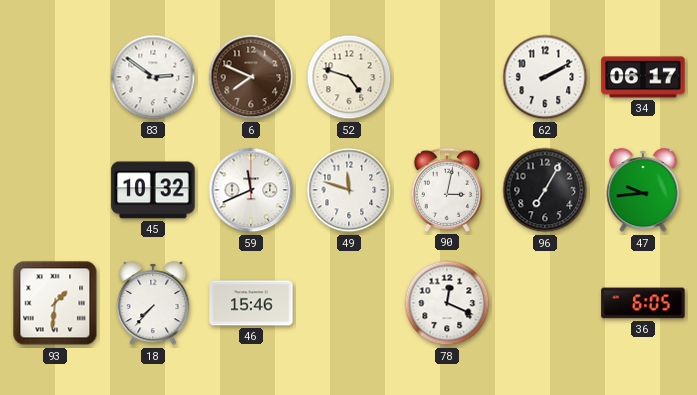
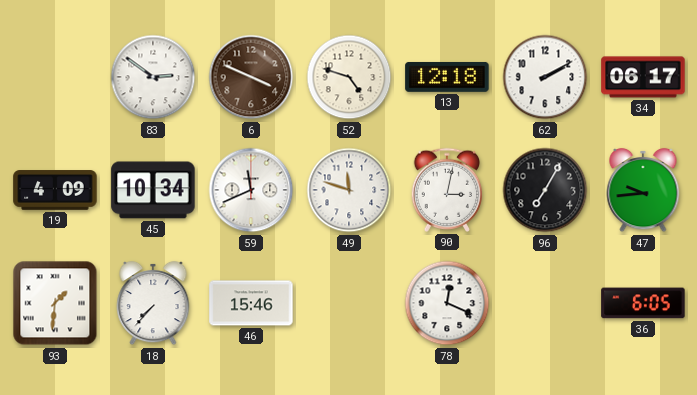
6: 7:49 -> 3:49 (251, 77)
13: none -> 12:18 (447, 77)
19: none -> 4:09 (55, 190)
45: 10:32 -> 10:34 (153, 190)
